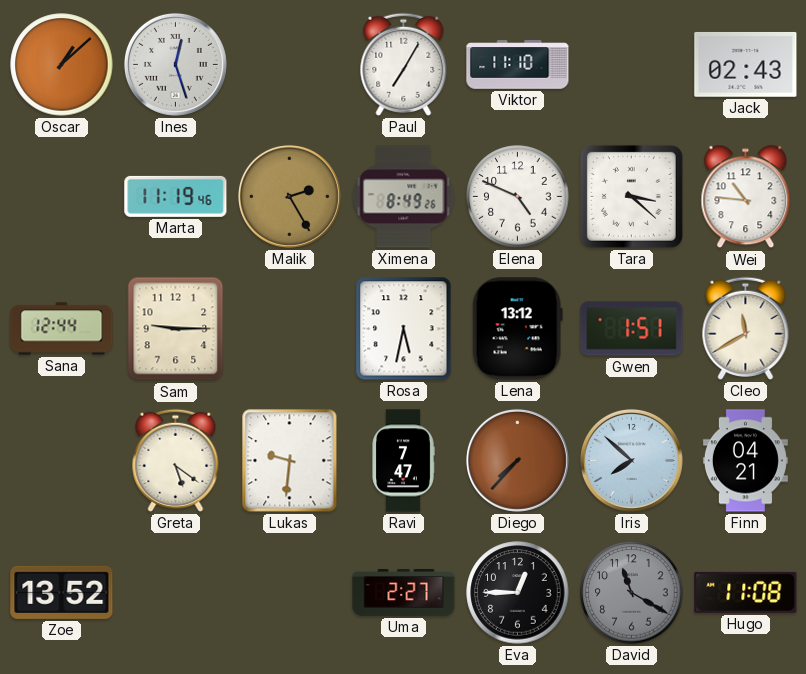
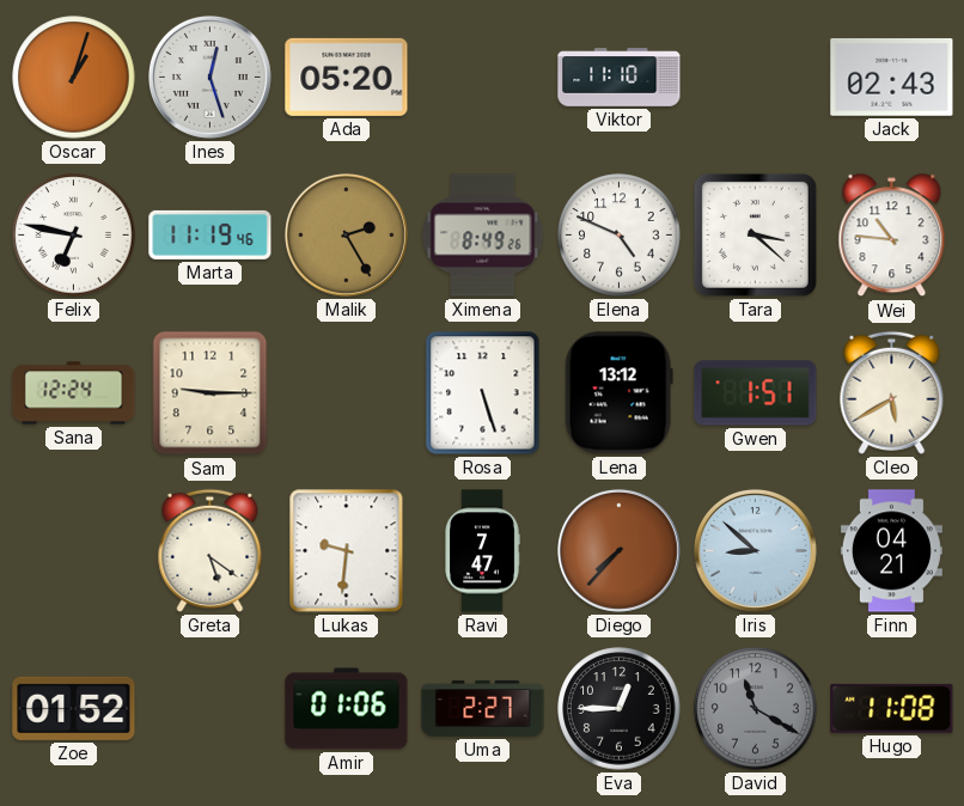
Oscar: 1:08 -> 1:03 (74, 78)
Ada: none -> 05:20 (347, 77)
Paul: 7:05 -> none (404, 64)
Felix: none -> 6:47 (74, 236)
Sana: 12:44 -> 12:24 (74, 393)
Rosa: 5:32 -> 5:27 (483, 393)
Cleo: 11:40 -> 5:40 (892, 392)
Iris: 7:52 -> 8:52 (755, 550)
Zoe: 13:52 -> 01:52 (74, 708)
Amir: none -> 01:06 (347, 709)
